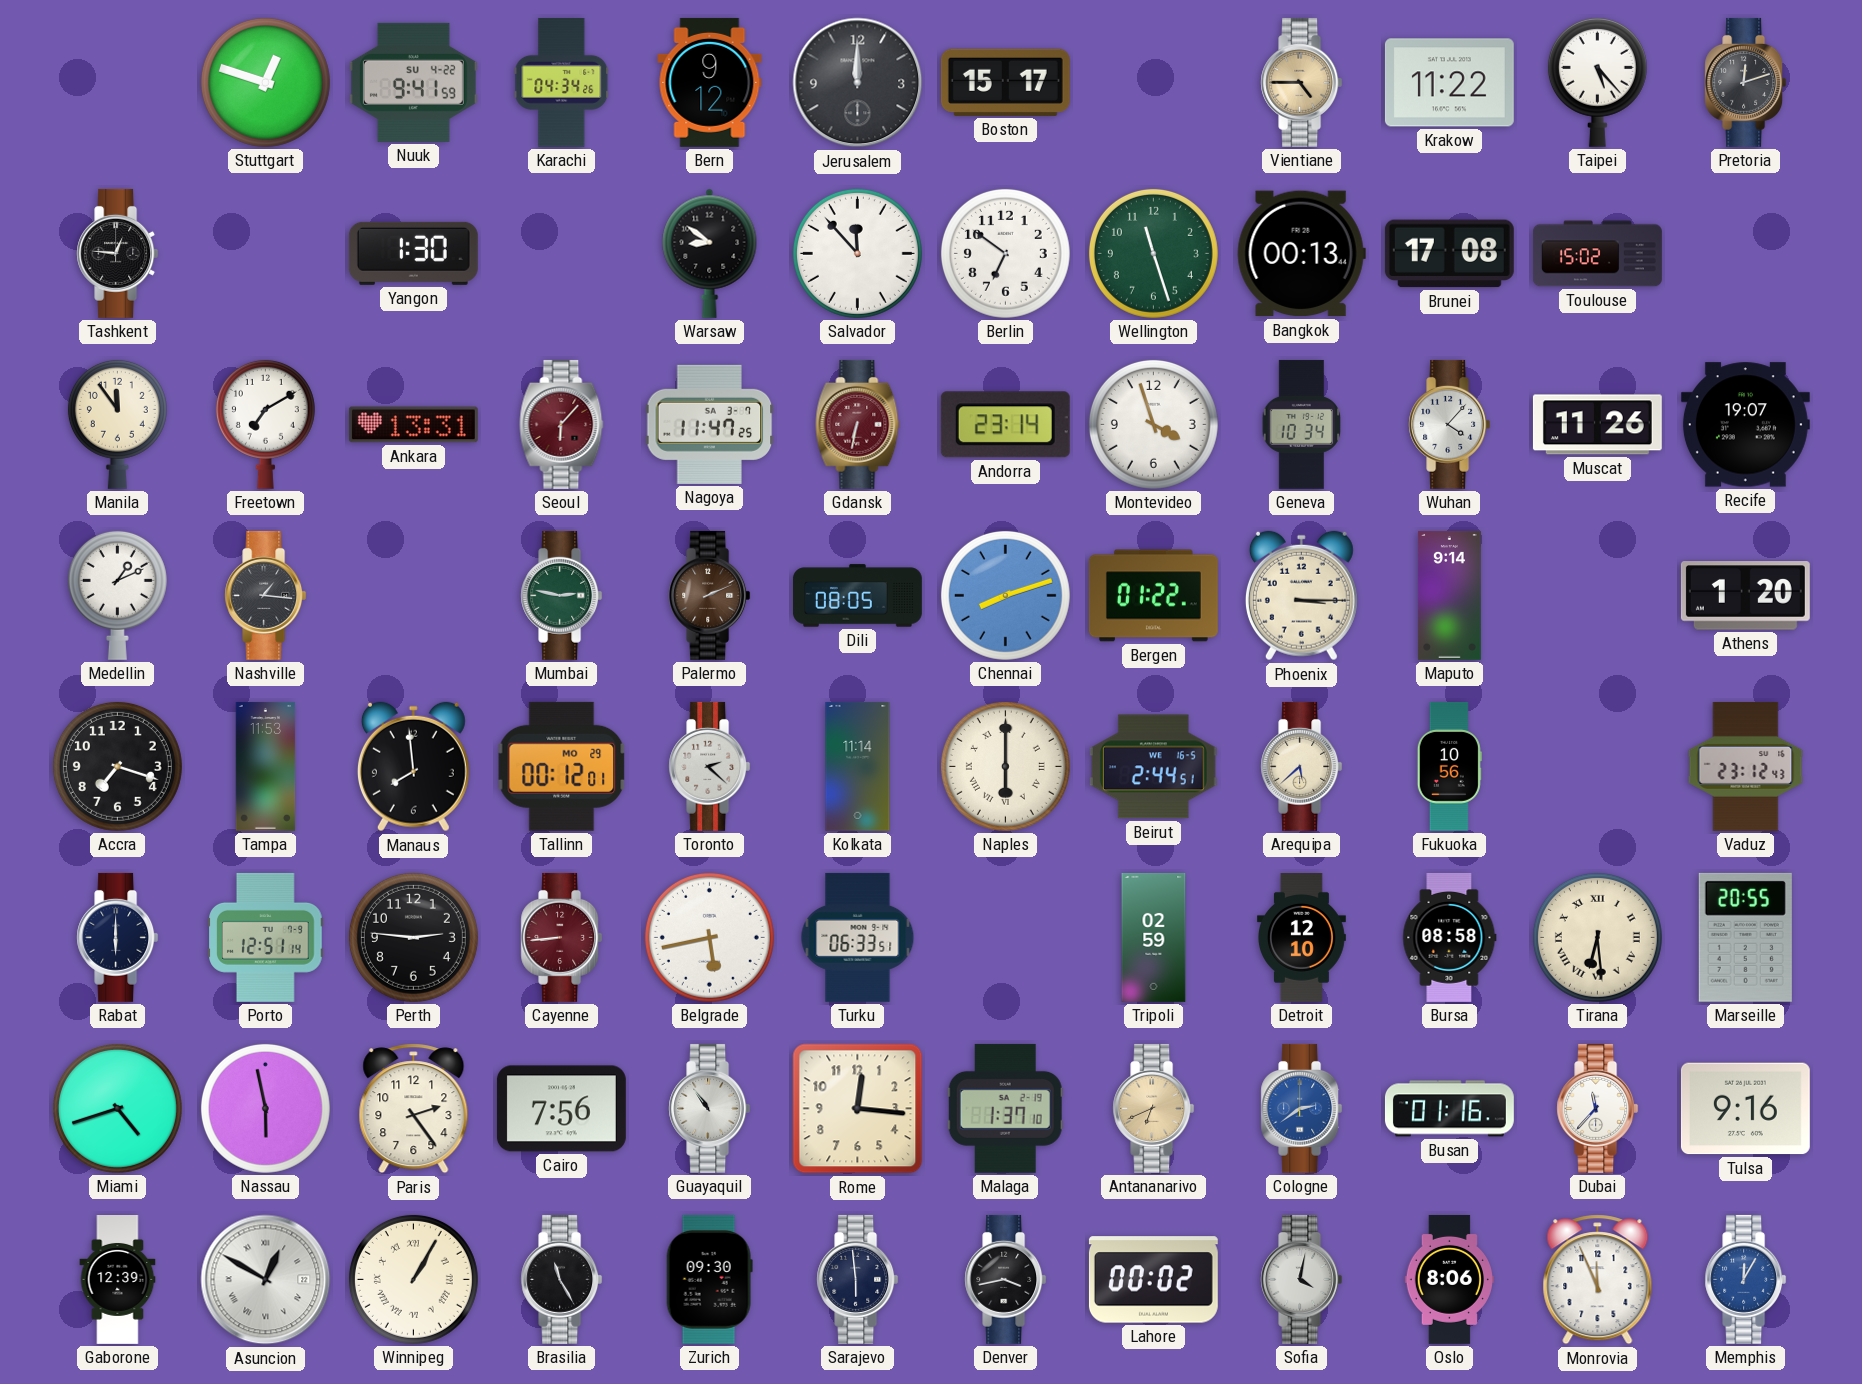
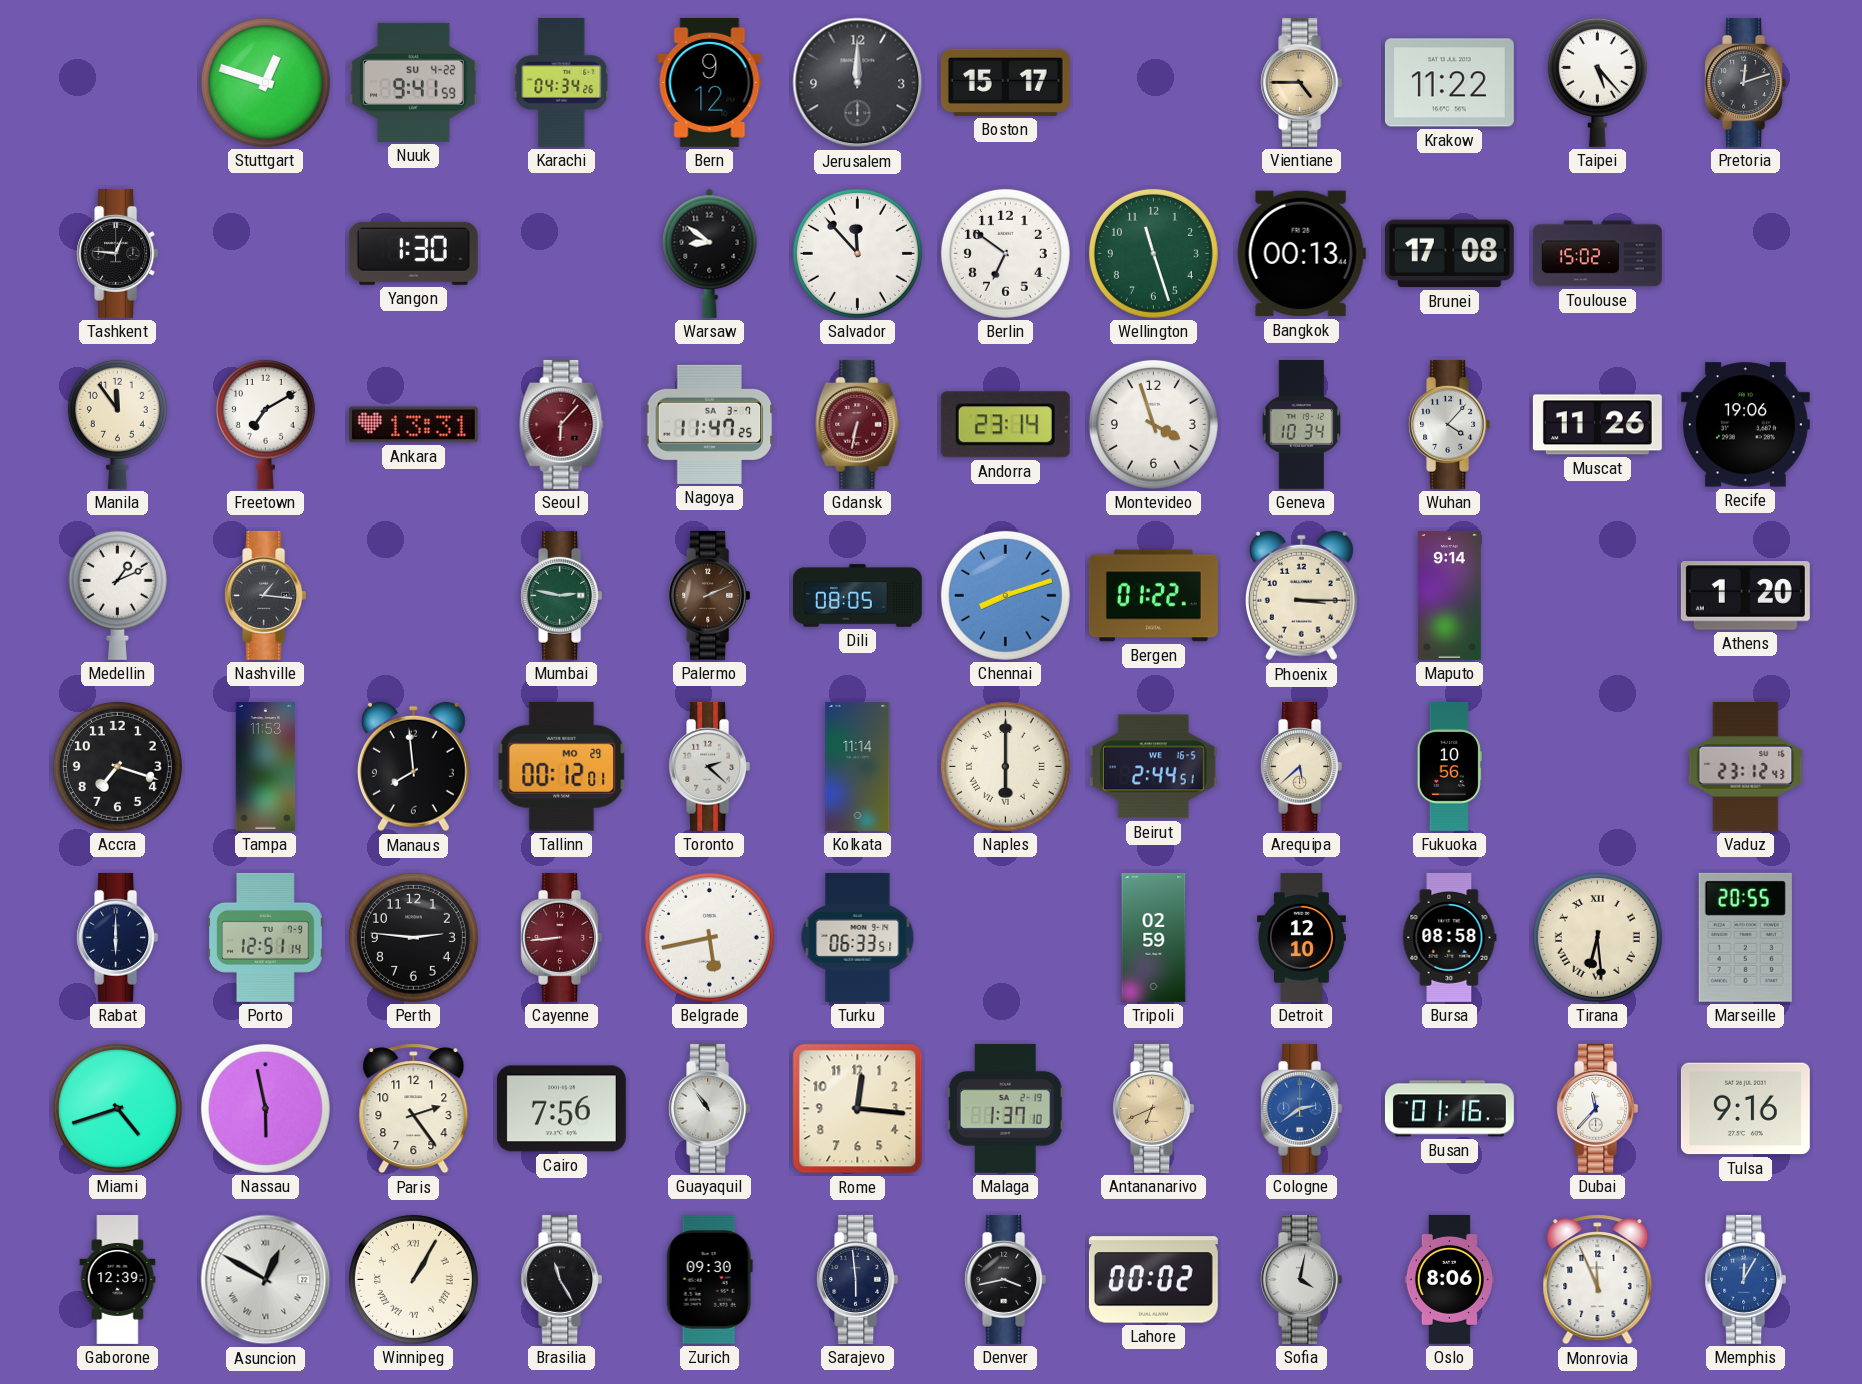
Recife: 19:07 -> 19:06 (1745, 425)
